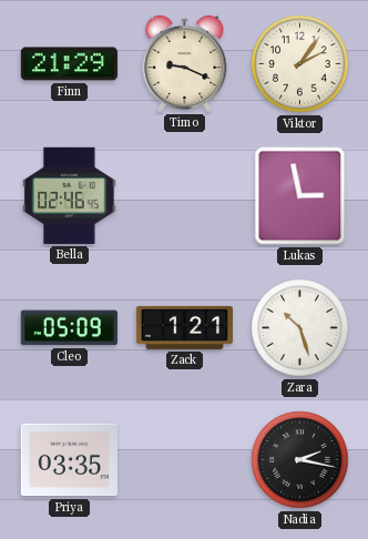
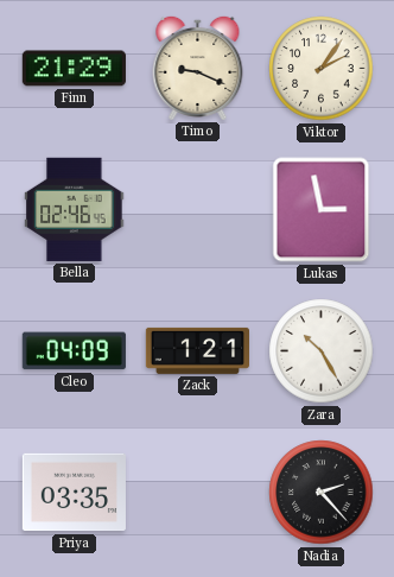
Cleo: 05:09 -> 04:09 (74, 351)
Zara: 10:27 -> 10:25 (322, 351)
Nadia: 2:17 -> 2:23 (322, 493)
